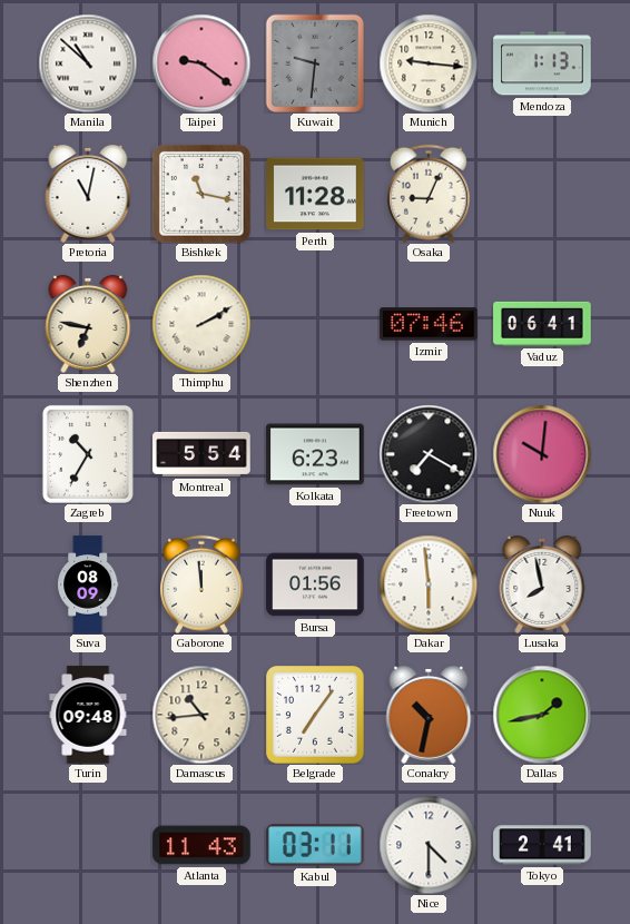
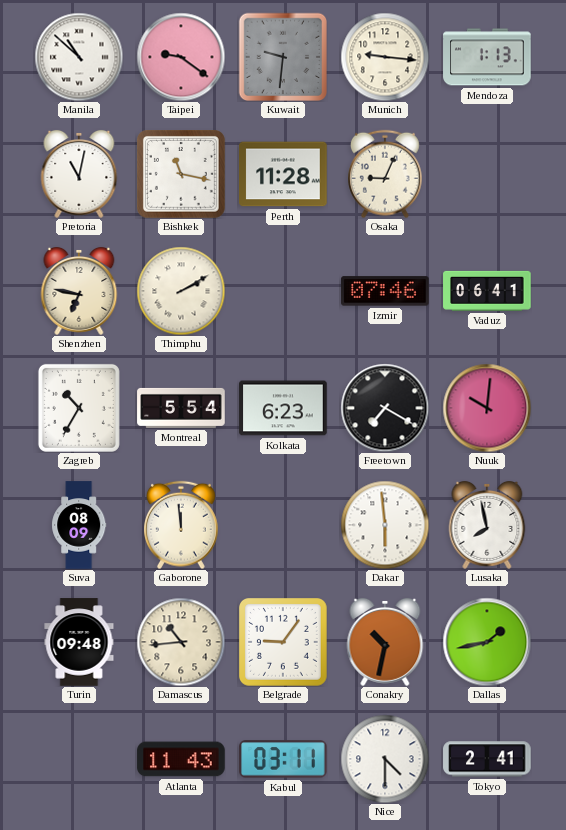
Bursa: 01:56 -> none (315, 584)
Belgrade: 7:06 -> 9:06 (284, 643)
